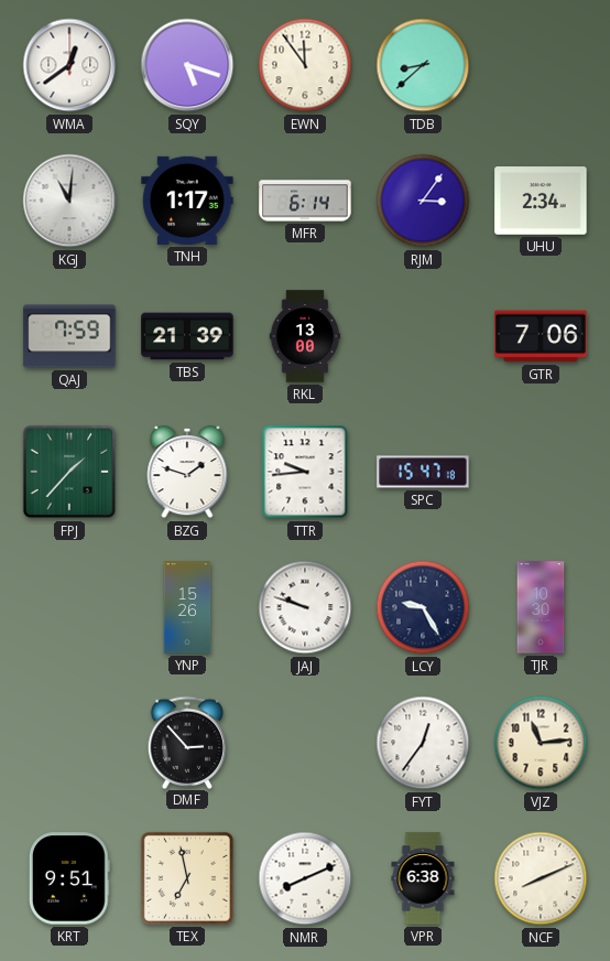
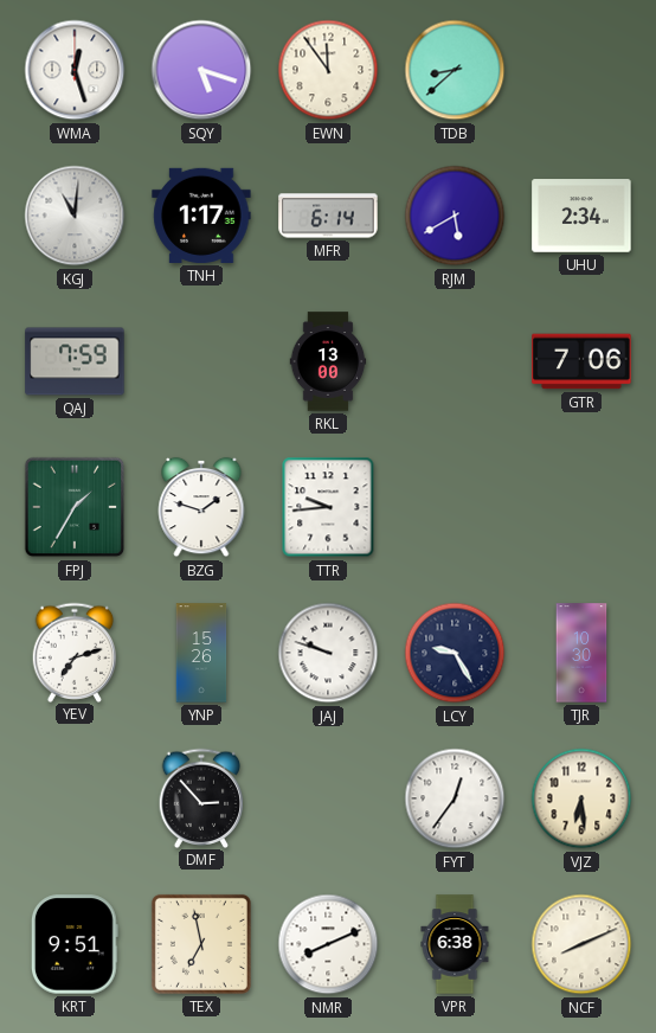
WMA: 12:39 -> 12:27 (75, 70)
RJM: 3:06 -> 5:40 (455, 216)
TBS: 21:39 -> none (187, 336)
FPJ: 1:37 -> 1:35 (75, 507)
SPC: 15:47 -> none (423, 472)
YEV: none -> 7:12 (75, 652)
VJZ: 11:14 -> 6:29 (581, 798)
